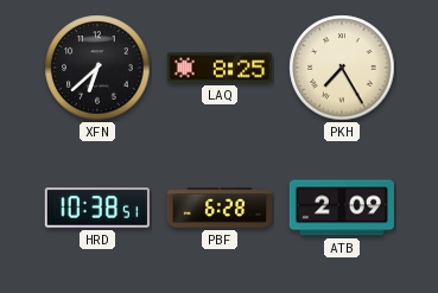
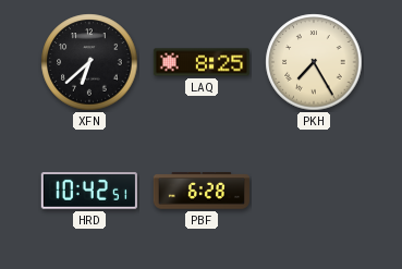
HRD: 10:38 -> 10:42 (89, 191)
ATB: 2:09 -> none (342, 208)
